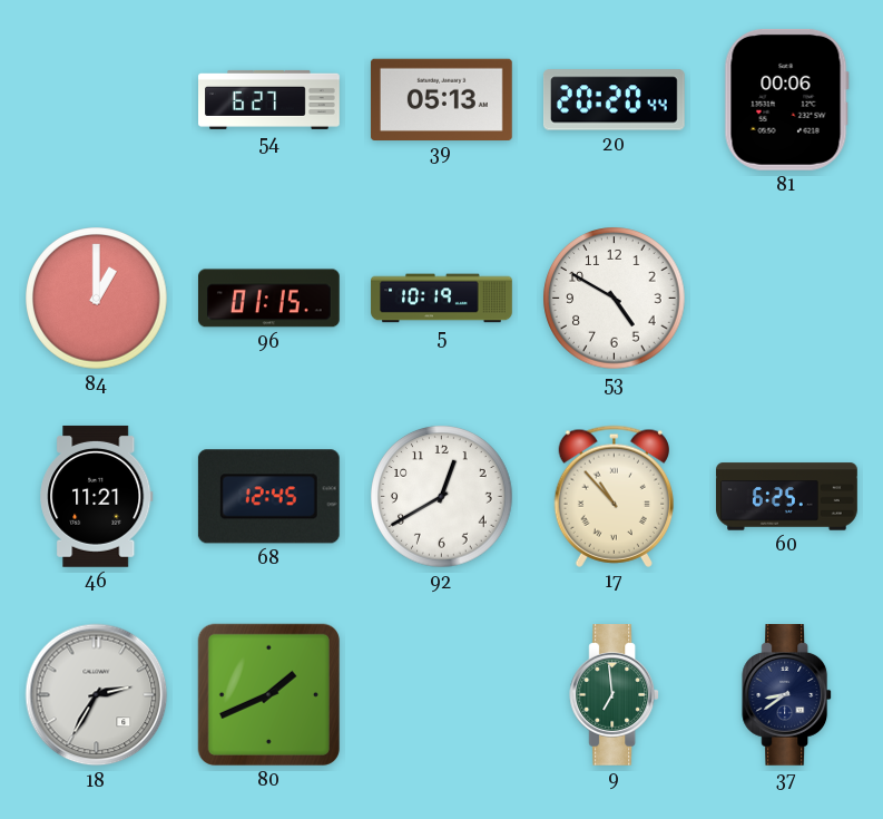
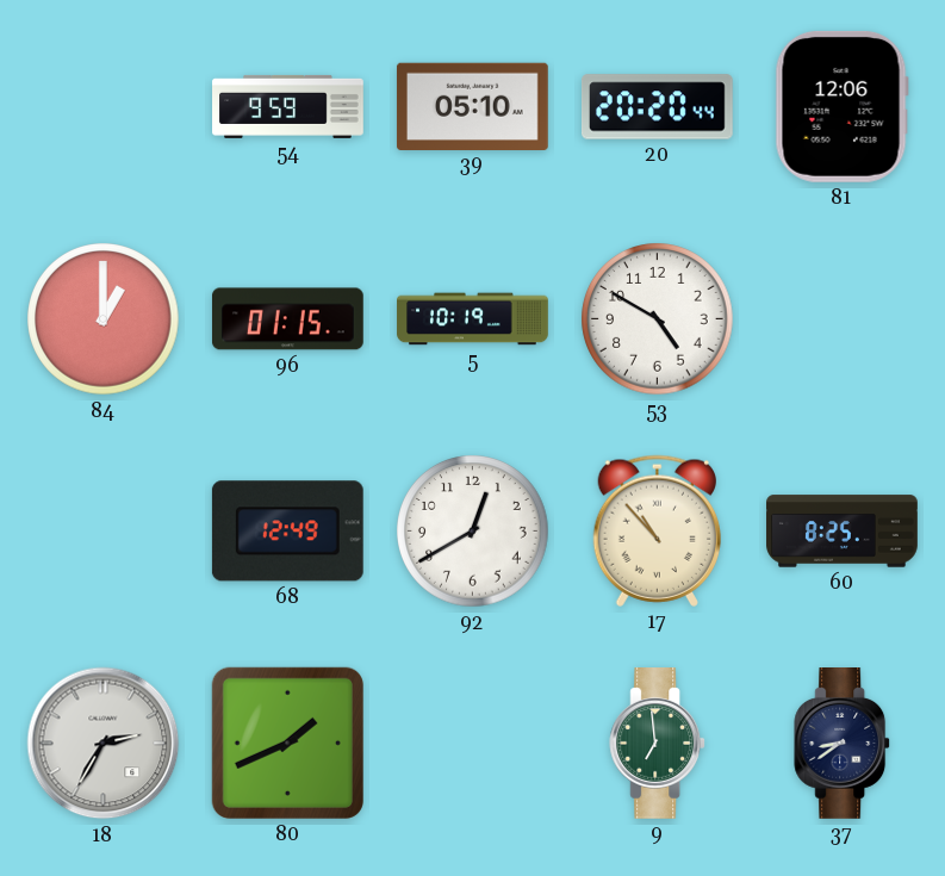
54: 6:27 -> 9:59 (288, 106)
39: 05:13 -> 05:10 (472, 106)
81: 00:06 -> 12:06 (841, 106)
46: 11:21 -> none (97, 496)
68: 12:45 -> 12:49 (287, 532)
60: 6:25 -> 8:25 (843, 532)
